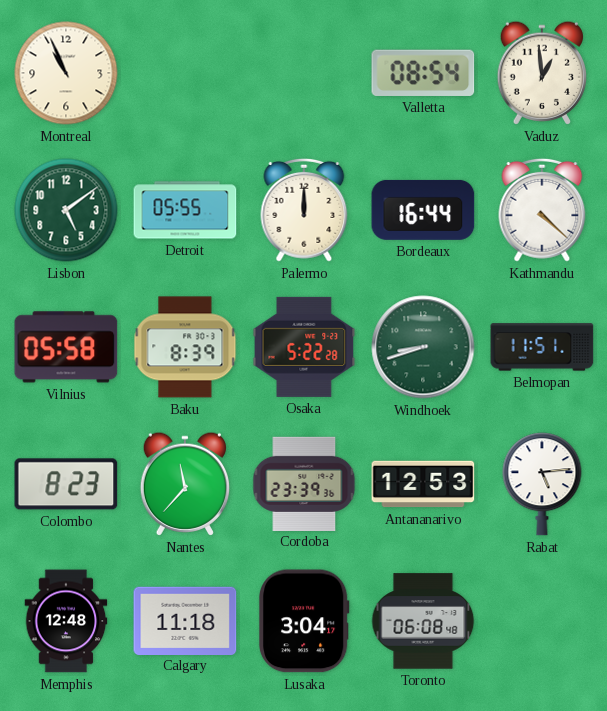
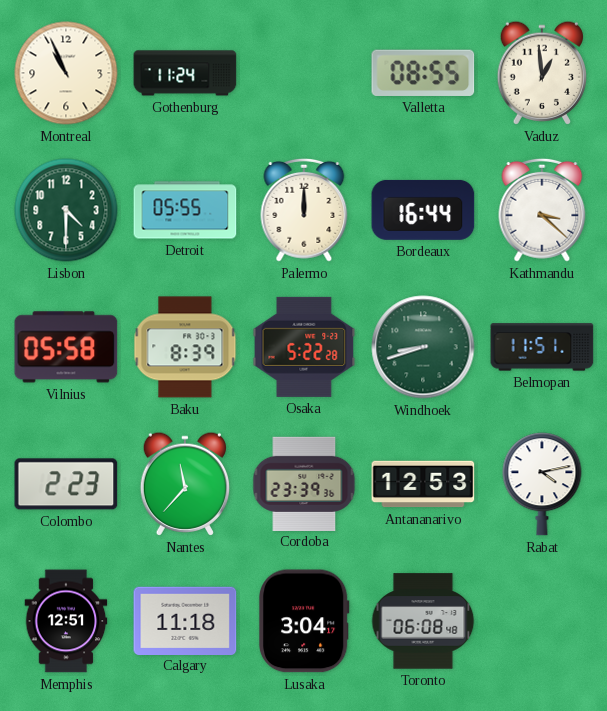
Gothenburg: none -> 11:24 (185, 73)
Valletta: 08:54 -> 08:55 (423, 73)
Lisbon: 5:09 -> 4:30 (66, 210)
Kathmandu: 4:22 -> 3:22 (542, 210)
Colombo: 8:23 -> 2:23 (66, 484)
Rabat: 5:14 -> 4:13 (542, 484)
Memphis: 12:48 -> 12:51 (66, 621)
